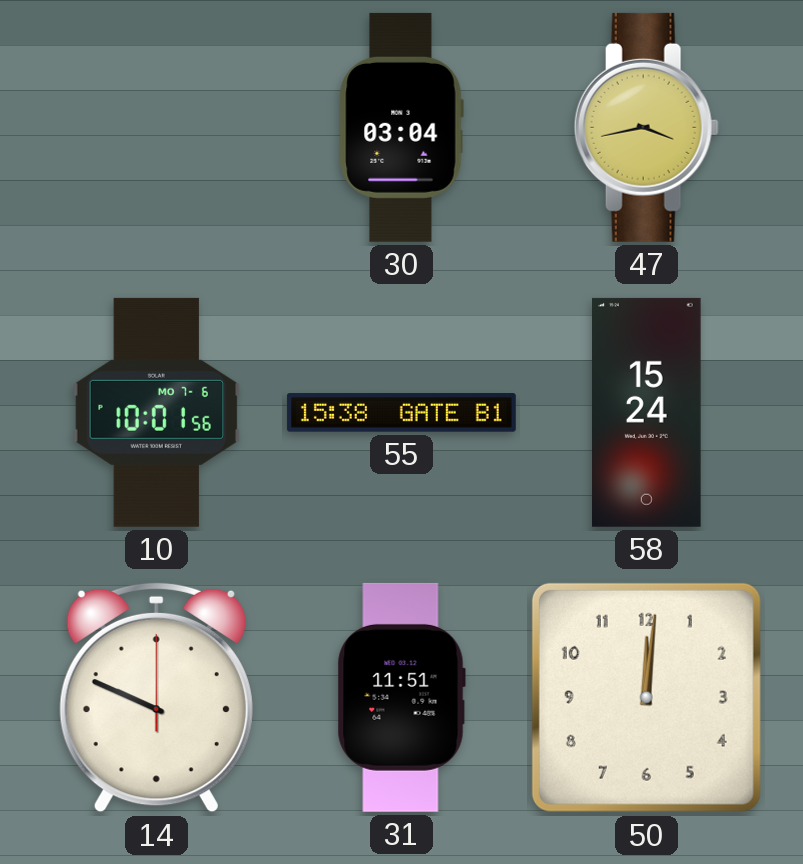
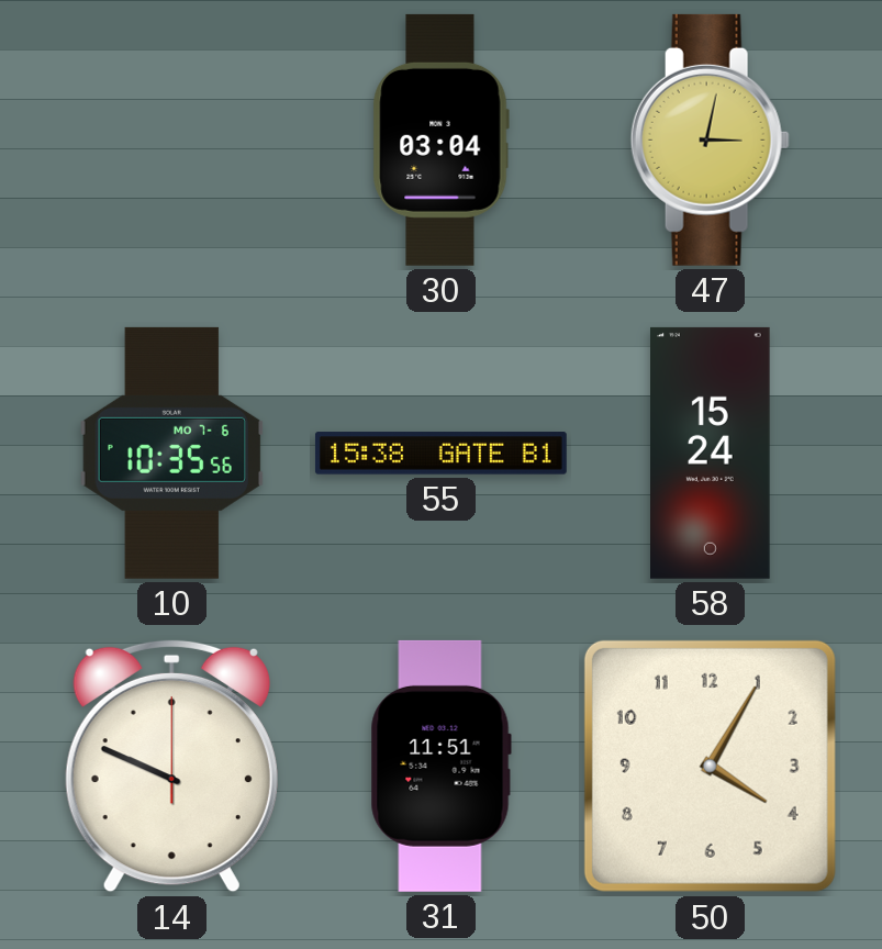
47: 3:43 -> 3:02 (710, 139)
10: 10:01 -> 10:35 (172, 453)
50: 12:01 -> 4:05 (710, 766)
